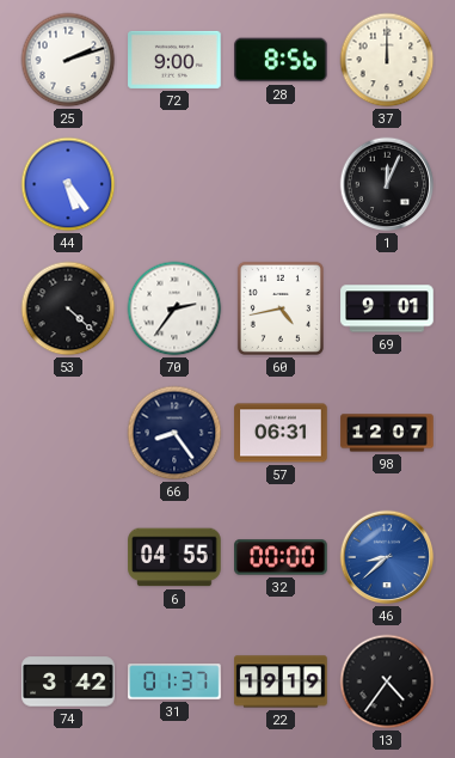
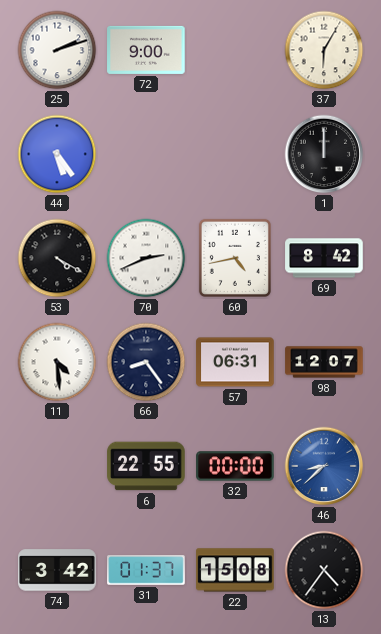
28: 8:56 -> none (281, 60)
37: 12:00 -> 6:05 (324, 50)
1: 12:04 -> 12:00 (324, 154)
53: 4:22 -> 4:20 (57, 258)
70: 2:36 -> 2:41 (146, 258)
69: 9:01 -> 8:42 (324, 258)
11: none -> 4:29 (57, 362)
6: 04:55 -> 22:55 (146, 466)
22: 19:19 -> 15:08 (235, 570)
